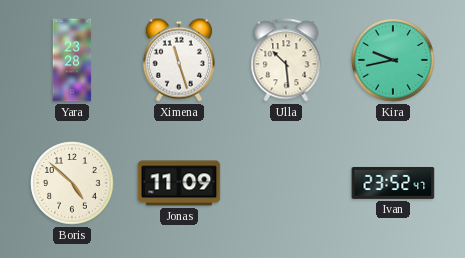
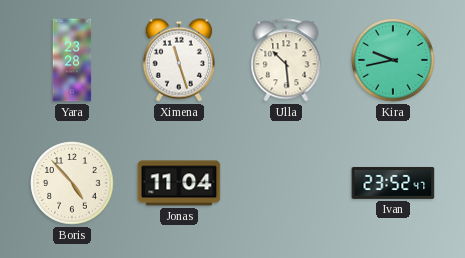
Boris: 4:52 -> 4:53 (72, 183)
Jonas: 11:09 -> 11:04 (179, 183)
